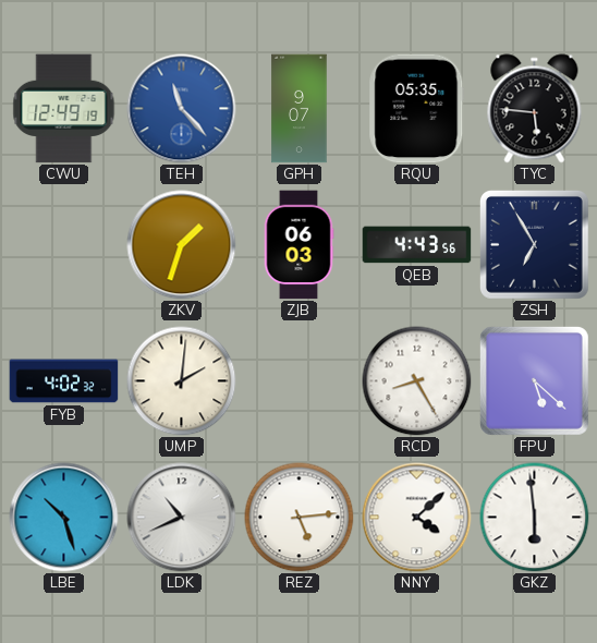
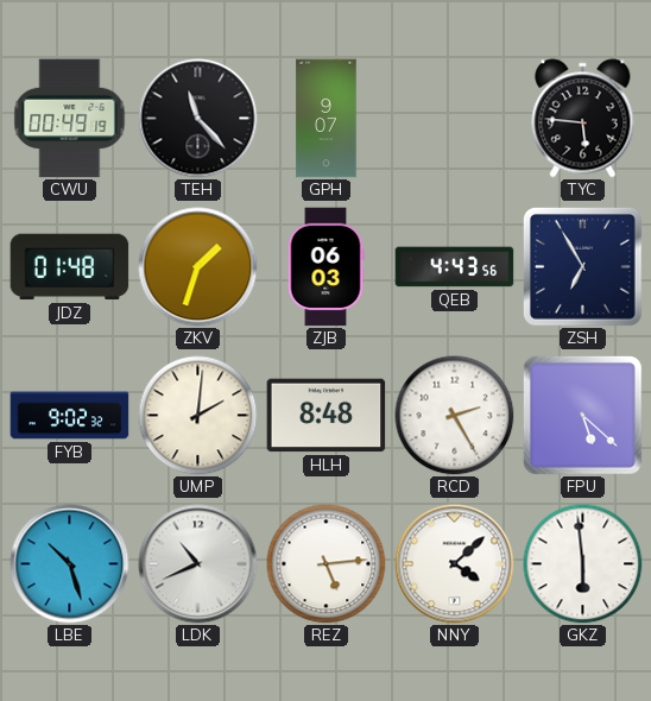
CWU: 12:49 -> 00:49 (70, 119)
TEH dial: blue -> black (198, 119)
RQU: 05:35 -> none (417, 109)
JDZ: none -> 01:48 (70, 267)
FYB: 4:02 -> 9:02 (70, 416)
HLH: none -> 8:48 (327, 416)
RCD: 8:25 -> 2:25 (455, 416)
